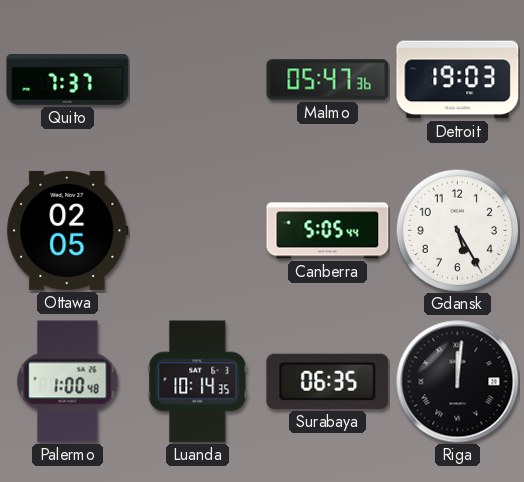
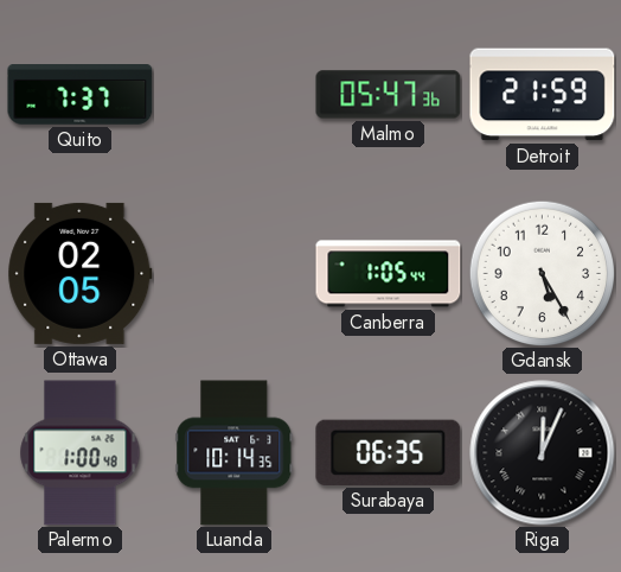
Detroit: 19:03 -> 21:59 (543, 95)
Canberra: 5:05 -> 1:05 (389, 274)
Riga: 12:01 -> 12:04 (543, 453)
